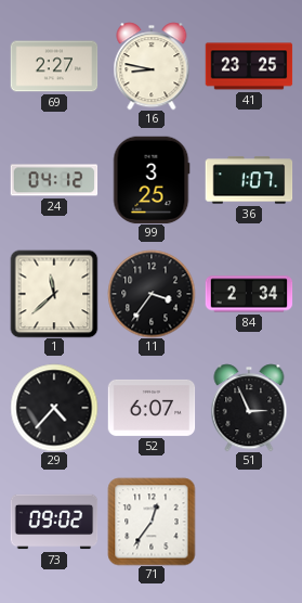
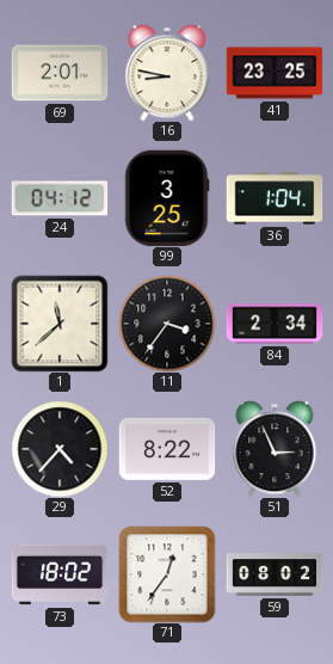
69: 2:27 -> 2:01 (60, 73)
36: 1:07 -> 1:04 (275, 198)
52: 6:07 -> 8:22 (167, 449)
73: 09:02 -> 18:02 (60, 574)
59: none -> 08:02 (275, 574)
